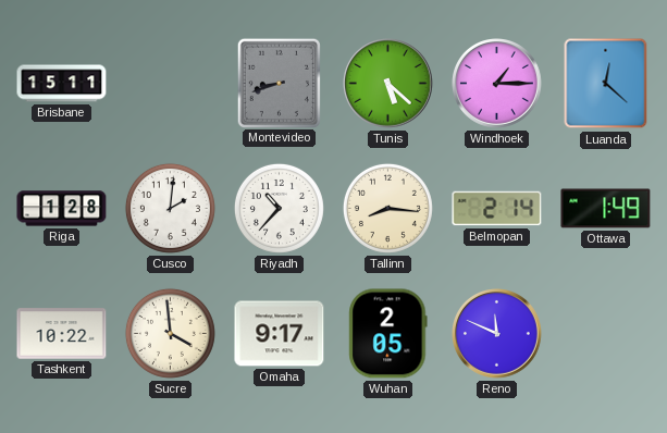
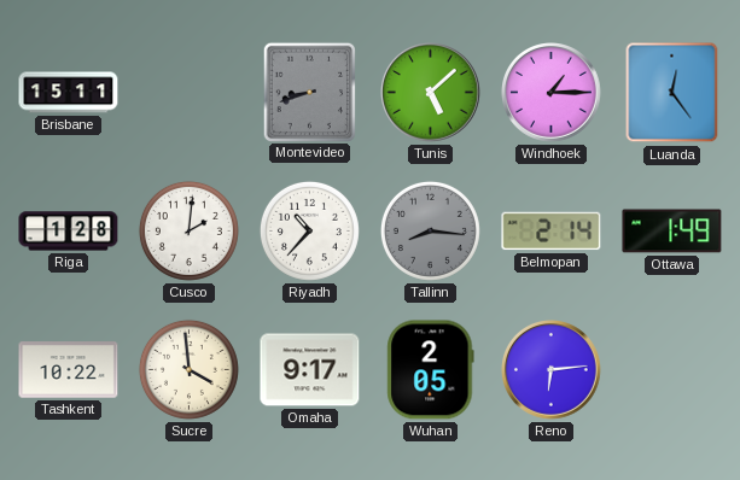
Tunis: 5:22 -> 5:08 (431, 93)
Luanda: 12:22 -> 12:24 (672, 93)
Tallinn dial: cream -> grey (430, 230)
Reno: 11:49 -> 6:14 (552, 370)
